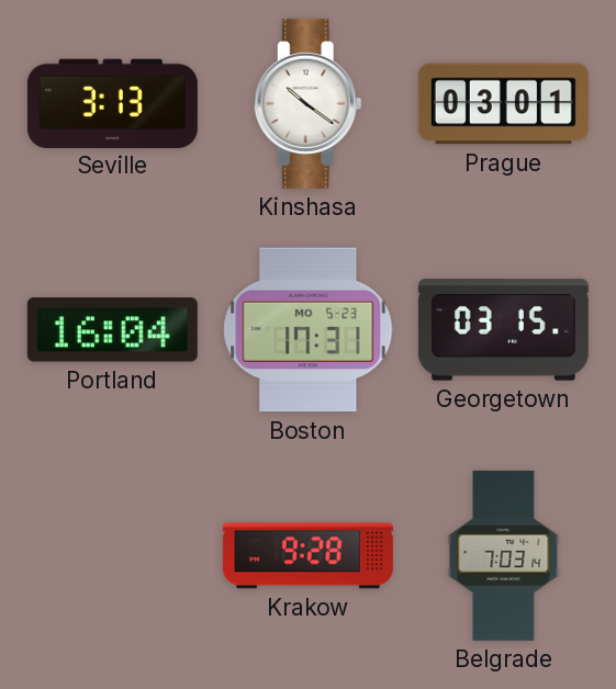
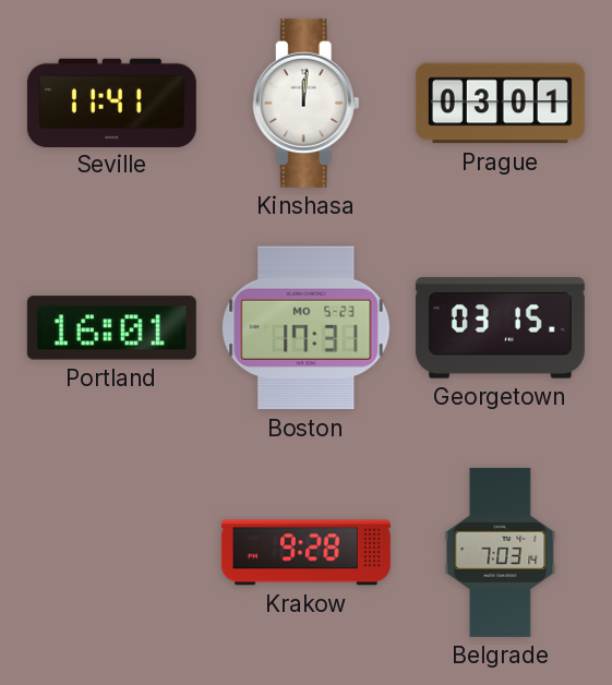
Seville: 3:13 -> 11:41 (111, 103)
Kinshasa: 10:21 -> 12:01 (305, 103)
Portland: 16:04 -> 16:01 (111, 328)
